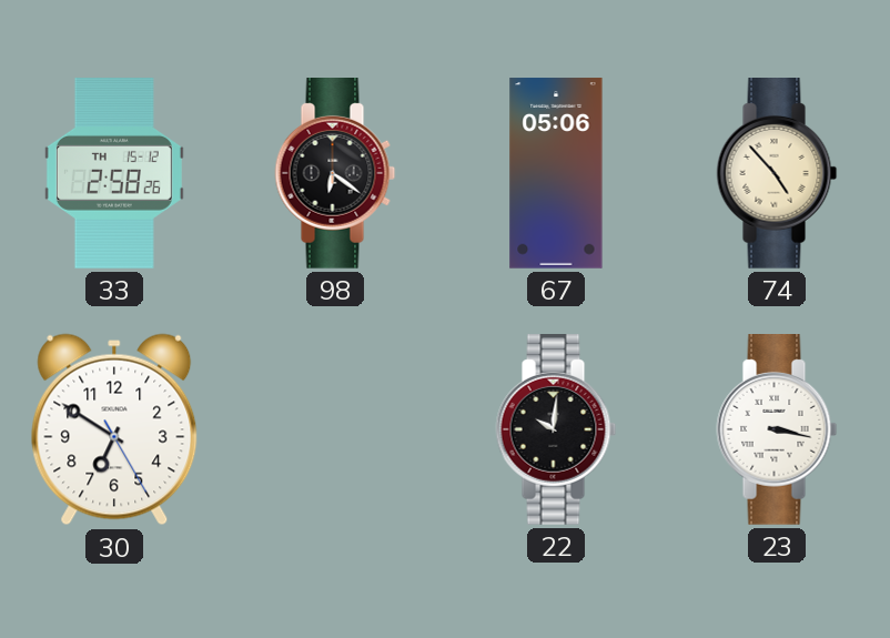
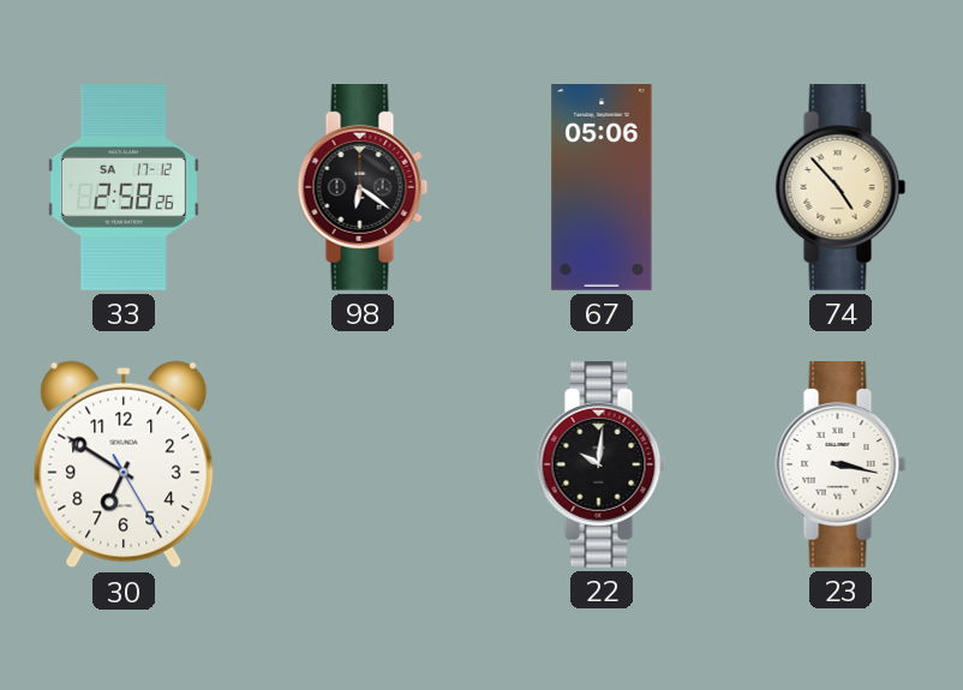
33 date: TH 15-12 -> SA 17-12 (124, 188)
